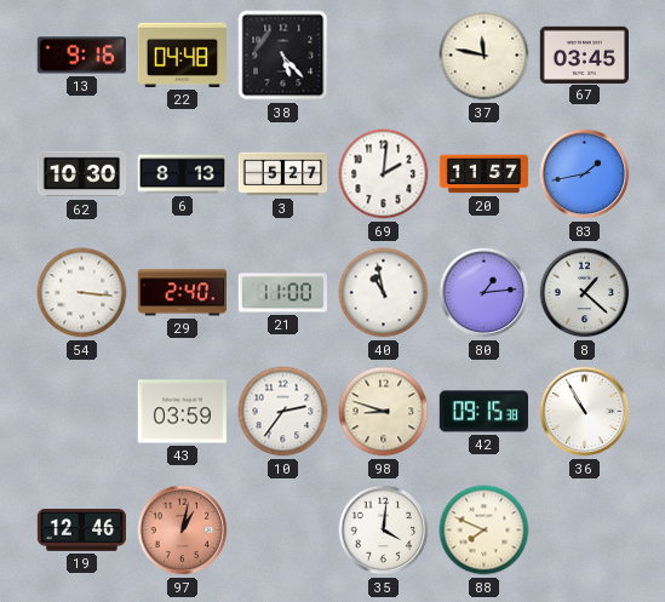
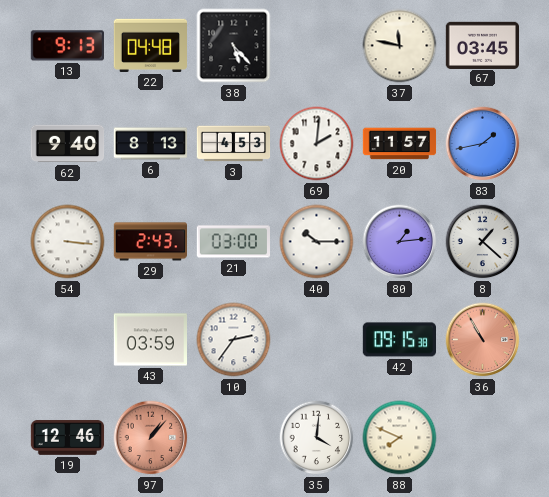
13: 9:16 -> 9:13 (67, 46)
62: 10:30 -> 9:40 (68, 144)
3: 5:27 -> 4:53 (234, 144)
29: 2:40 -> 2:43 (150, 242)
21: 11:00 -> 03:00 (233, 242)
40: 10:58 -> 10:15 (317, 242)
98: 8:48 -> none (384, 412)
36 dial: white -> salmon (483, 340)
97: 1:02 -> 1:07 (151, 438)
